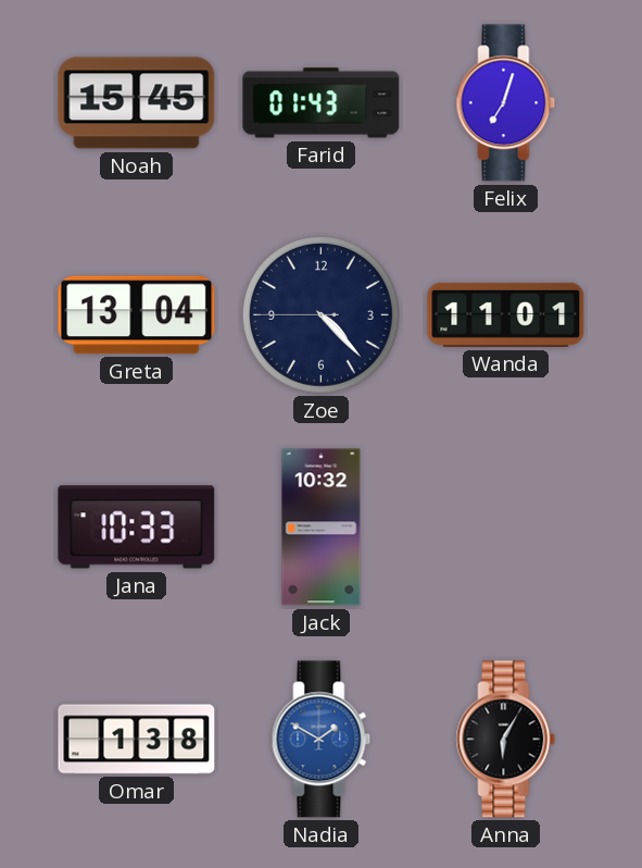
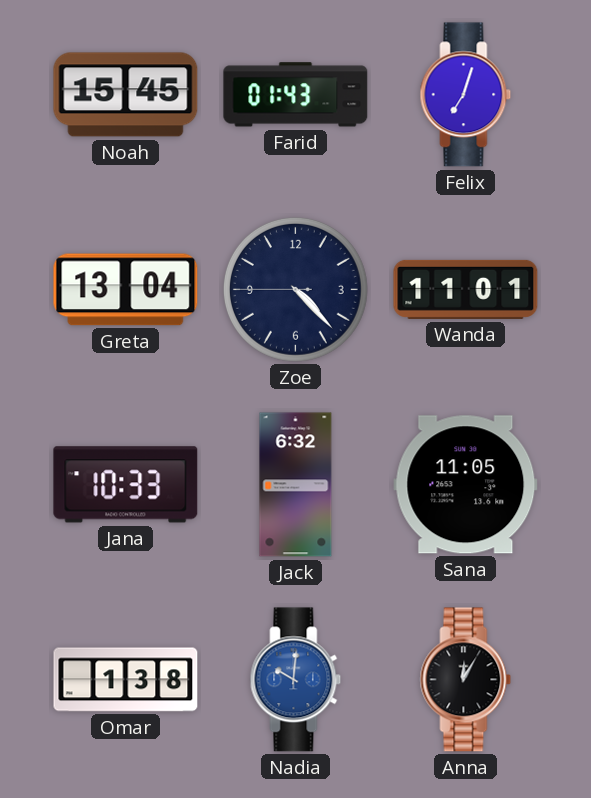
Jack: 10:32 -> 6:32 (296, 485)
Sana: none -> 11:05 (466, 485)
Nadia: 1:50 -> 10:01 (296, 680)
Anna: 6:05 -> 12:05 (466, 680)
